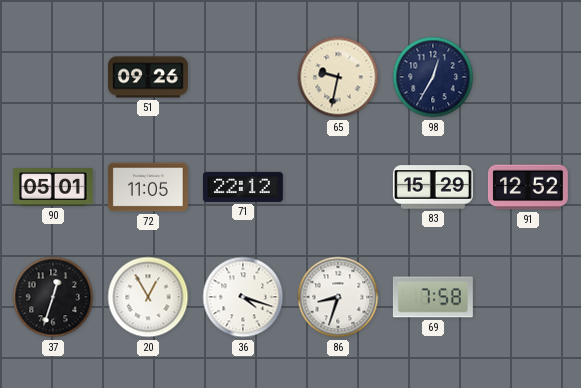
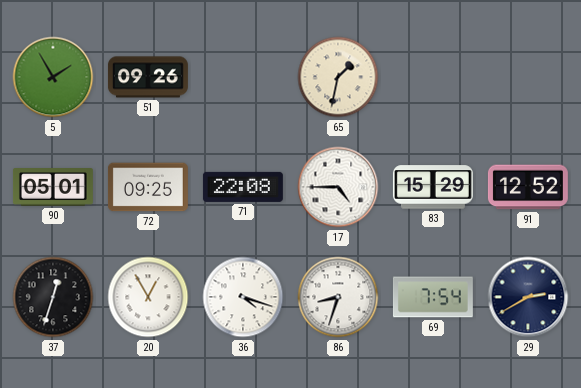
5: none -> 1:55 (53, 77)
65: 9:32 -> 1:32 (338, 77)
98: 12:35 -> none (433, 77)
72: 11:05 -> 09:25 (148, 187)
71: 22:12 -> 22:08 (243, 187)
17: none -> 4:45 (338, 187)
69: 7:58 -> 7:54 (433, 297)
29: none -> 2:40 (528, 297)
